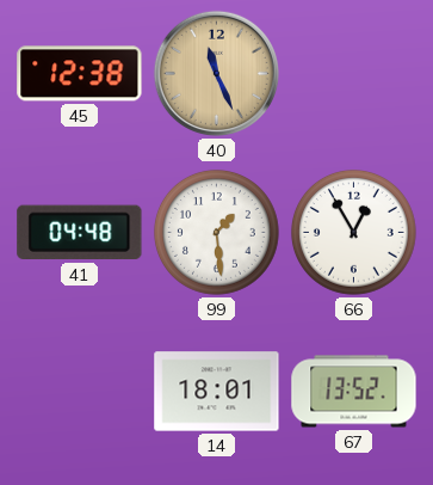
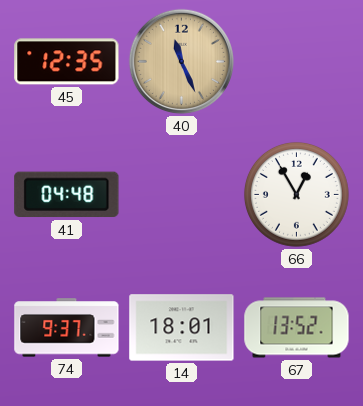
45: 12:38 -> 12:35 (67, 62)
99: 1:29 -> none (216, 232)
74: none -> 9:37 (67, 328)
